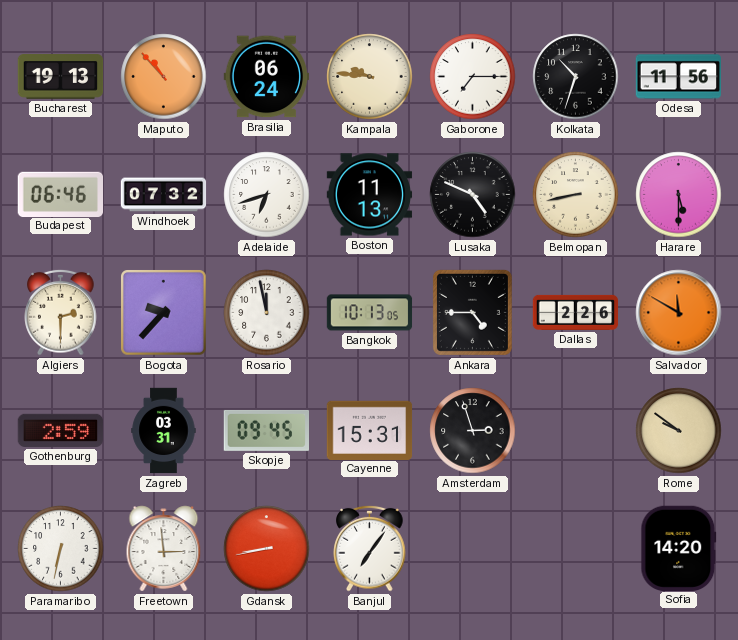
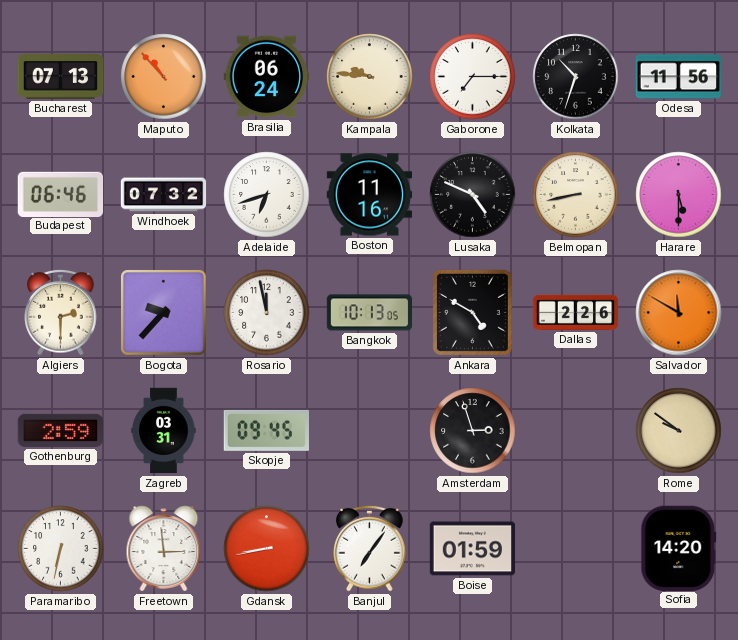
Bucharest: 19:13 -> 07:13 (61, 77)
Boston: 11:13 -> 11:16 (370, 195)
Ankara: 4:45 -> 4:50 (472, 312)
Cayenne: 15:31 -> none (370, 430)
Boise: none -> 01:59 (473, 549)
